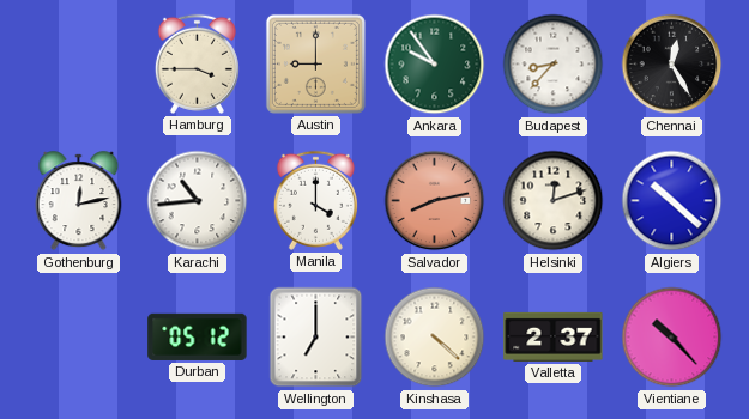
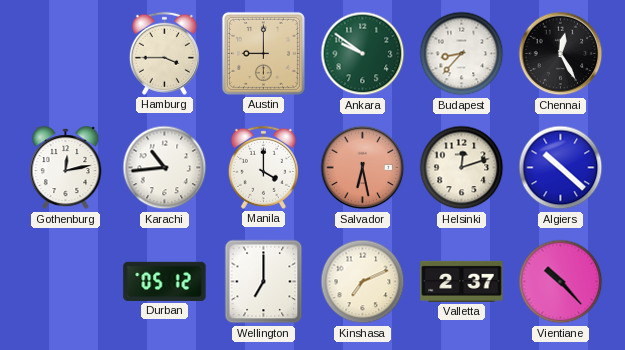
Ankara: 9:54 -> 9:51 (363, 54)
Salvador: 8:13 -> 6:28 (363, 168)
Kinshasa: 4:22 -> 7:11 (363, 282)
